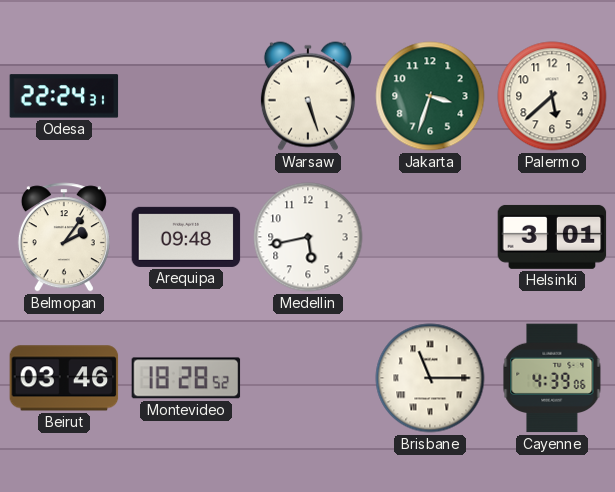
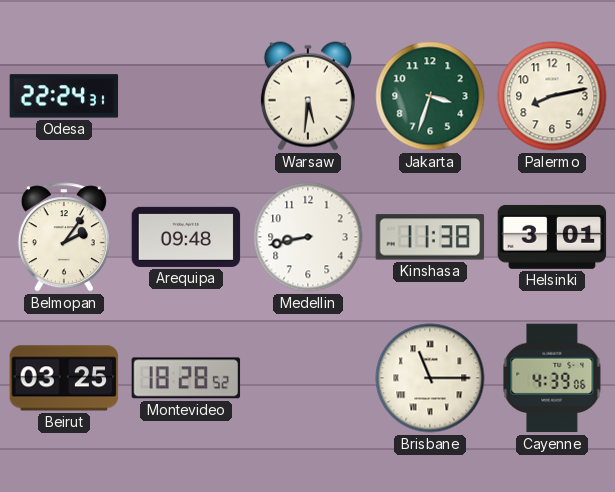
Warsaw: 5:27 -> 5:31 (308, 96)
Palermo: 5:38 -> 8:13 (552, 96)
Medellin: 5:43 -> 8:43 (308, 237)
Kinshasa: none -> 11:38 (430, 237)
Beirut: 03:46 -> 03:25 (64, 378)
